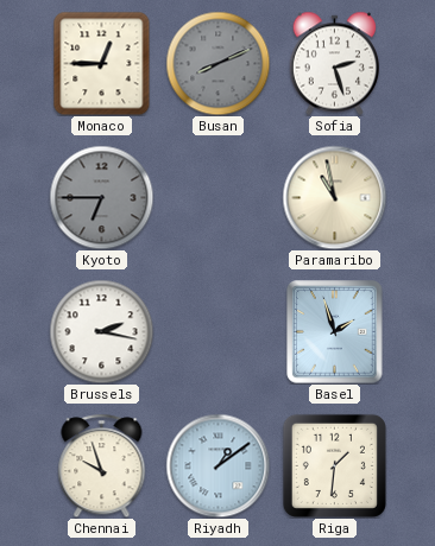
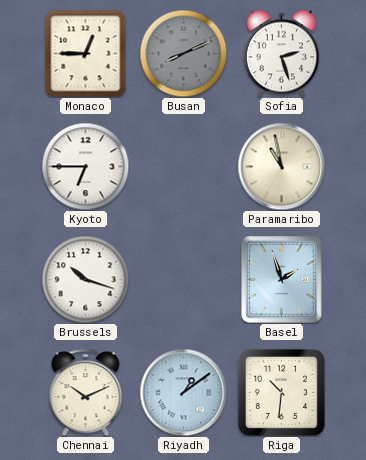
Kyoto dial: grey -> white (85, 166)
Brussels: 2:17 -> 10:18 (85, 279)
Chennai: 9:57 -> 10:11 (86, 392)
Riga: 1:31 -> 10:31 (281, 392)
